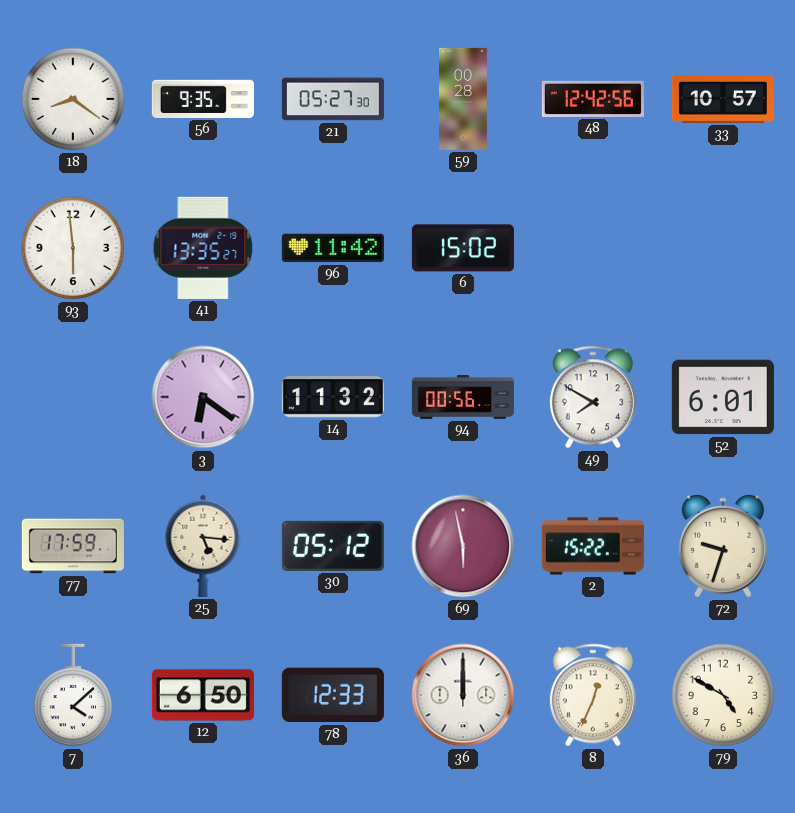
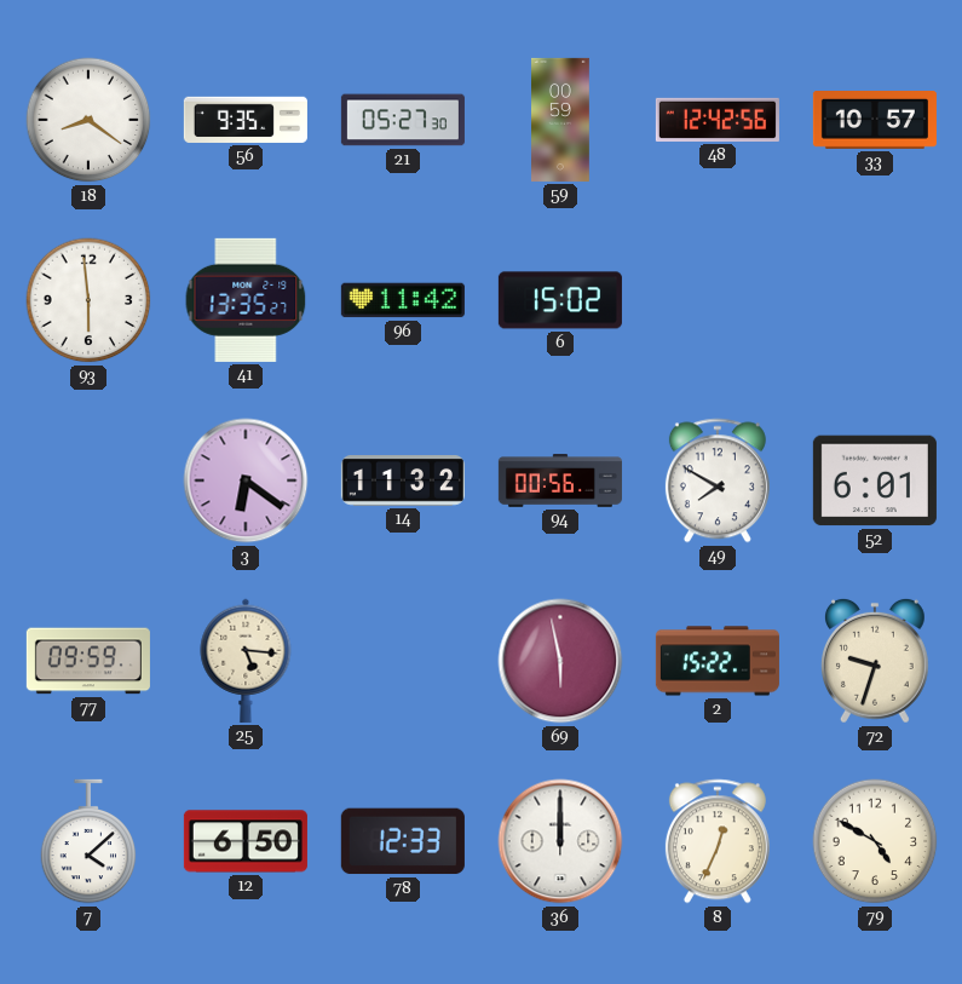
59: 00:28 -> 00:59 (561, 120)
77: 17:59 -> 09:59 (88, 661)
30: 05:12 -> none (333, 546)
